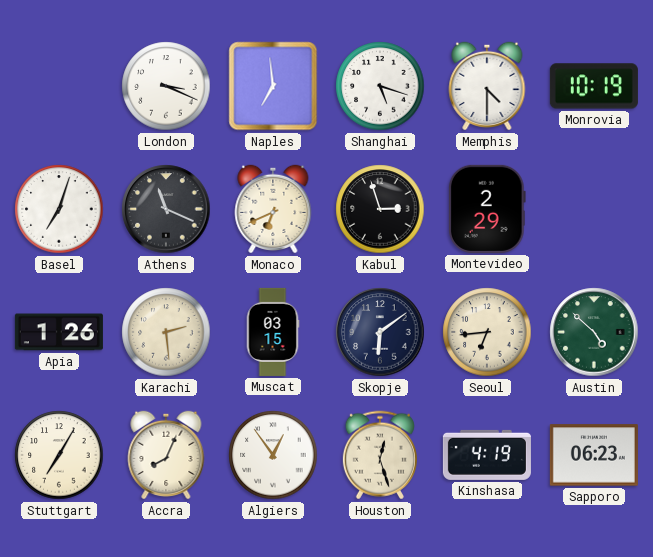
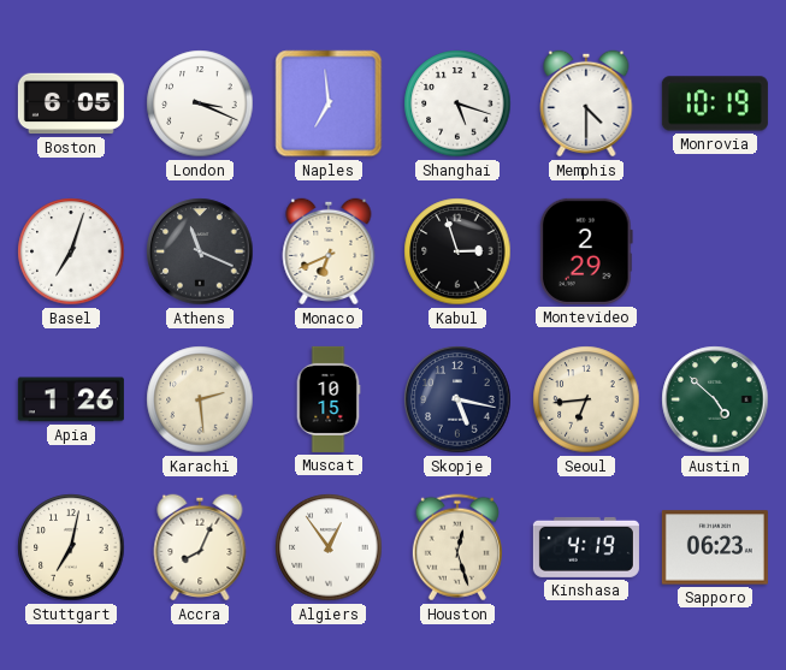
Boston: none -> 6:05 (71, 103)
Muscat: 03:15 -> 10:15 (329, 399)
Skopje: 6:09 -> 5:17 (457, 399)
Stuttgart: 7:05 -> 7:02 (71, 547)
